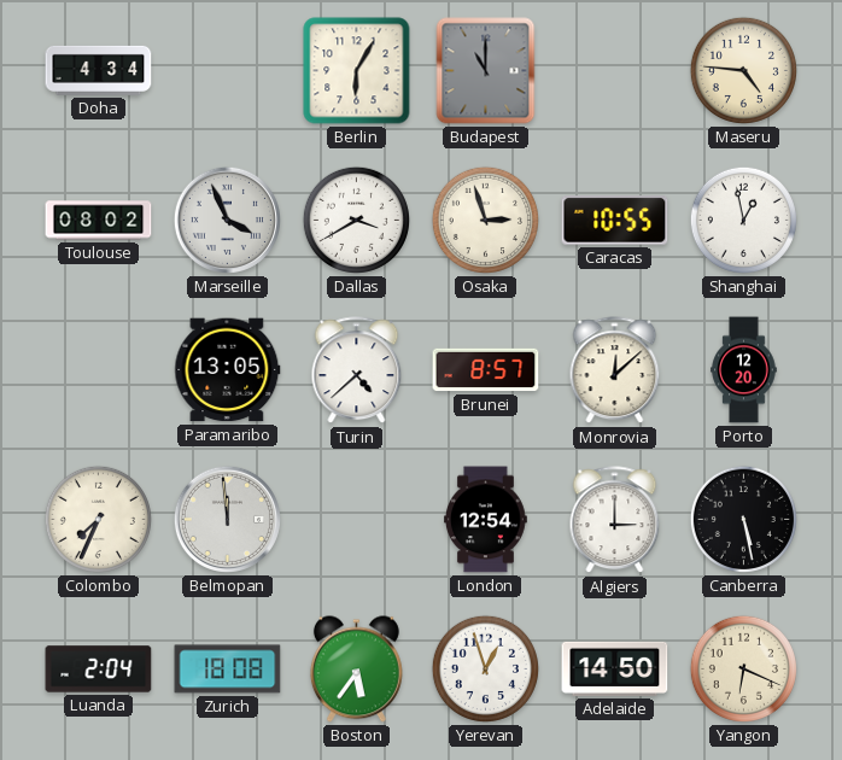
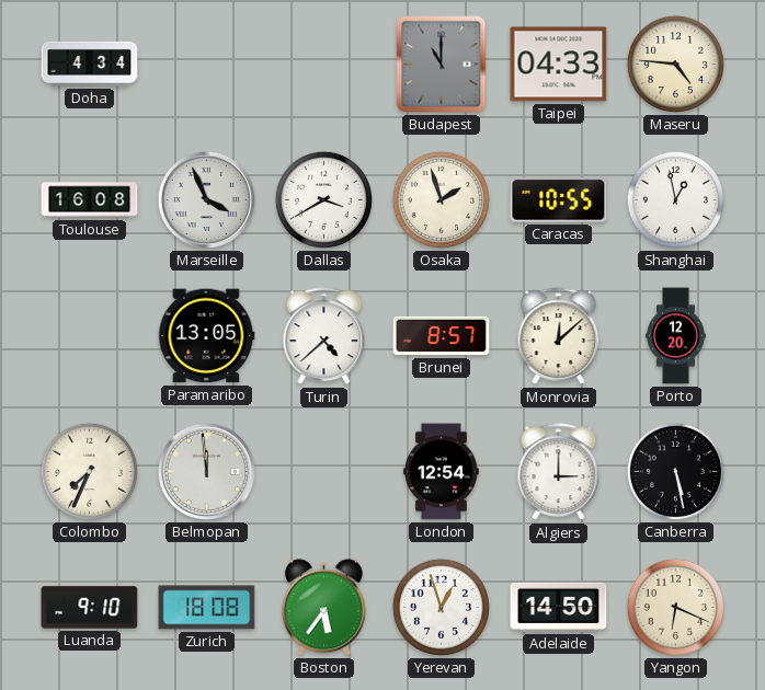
Berlin: 6:05 -> none (357, 71)
Taipei: none -> 04:33 (559, 65)
Toulouse: 08:02 -> 16:08 (90, 200)
Osaka: 2:57 -> 1:57 (441, 199)
Luanda: 2:04 -> 9:10 (90, 608)
